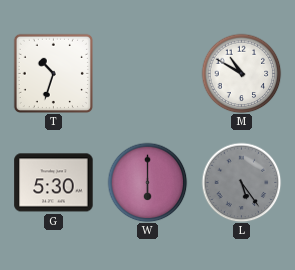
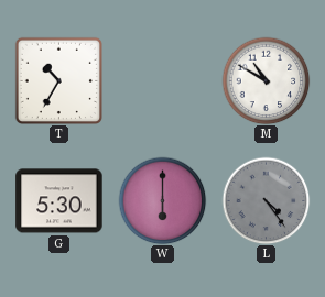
T: 10:33 -> 10:35 (58, 80)
L: 5:24 -> 4:24 (266, 200)
